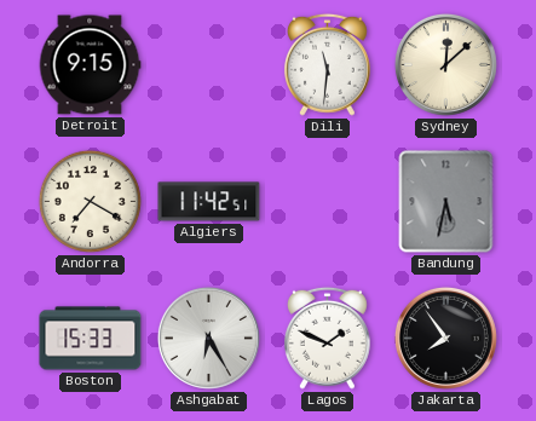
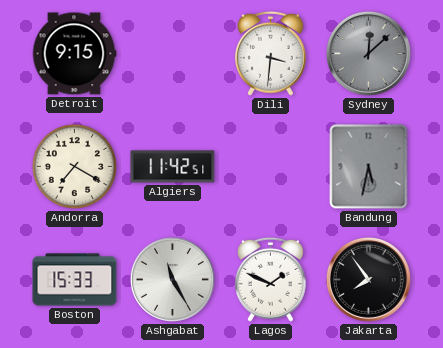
Dili: 11:31 -> 3:31 (270, 53)
Sydney dial: cream -> grey (368, 53)
Ashgabat: 6:25 -> 11:25 (172, 279)
